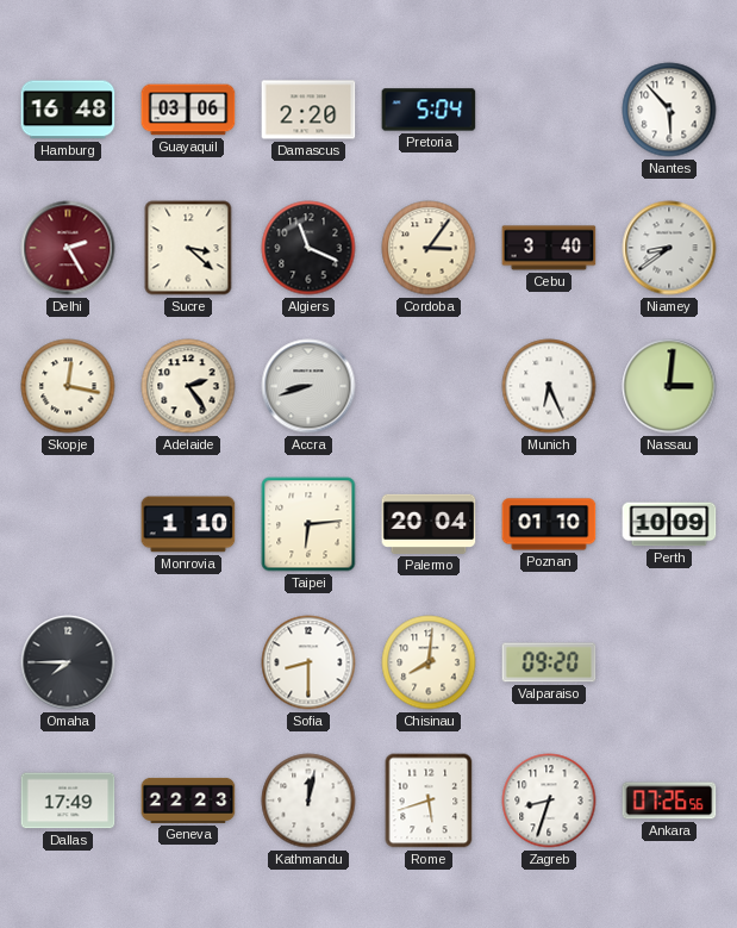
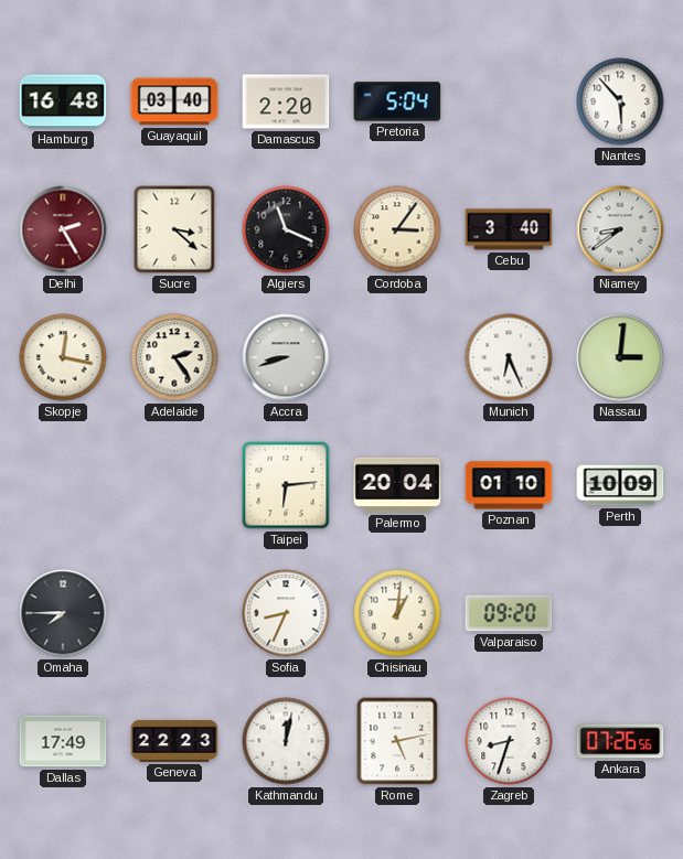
Guayaquil: 03:06 -> 03:40 (174, 101)
Monrovia: 1:10 -> none (188, 524)
Sofia: 8:30 -> 8:34 (286, 613)
Chisinau: 8:01 -> 1:01 (397, 613)
Rome: 5:42 -> 5:13 (397, 741)
